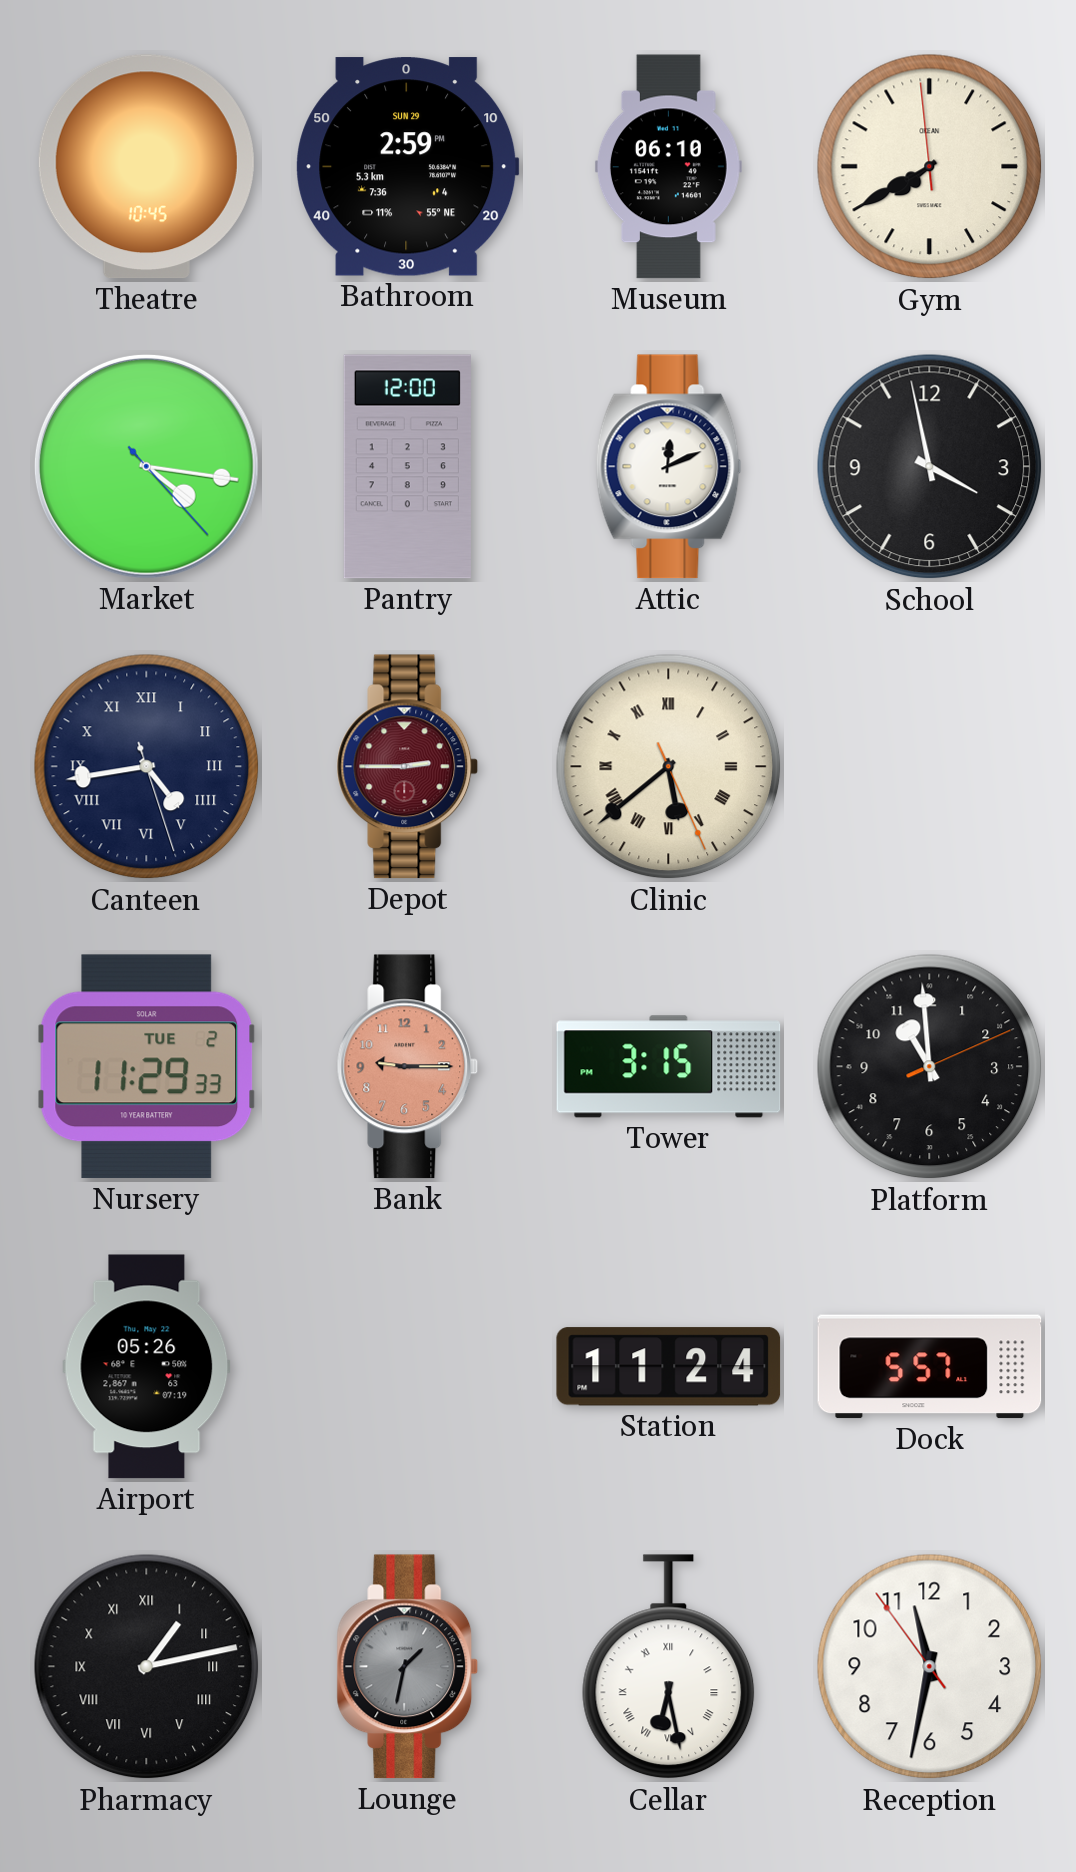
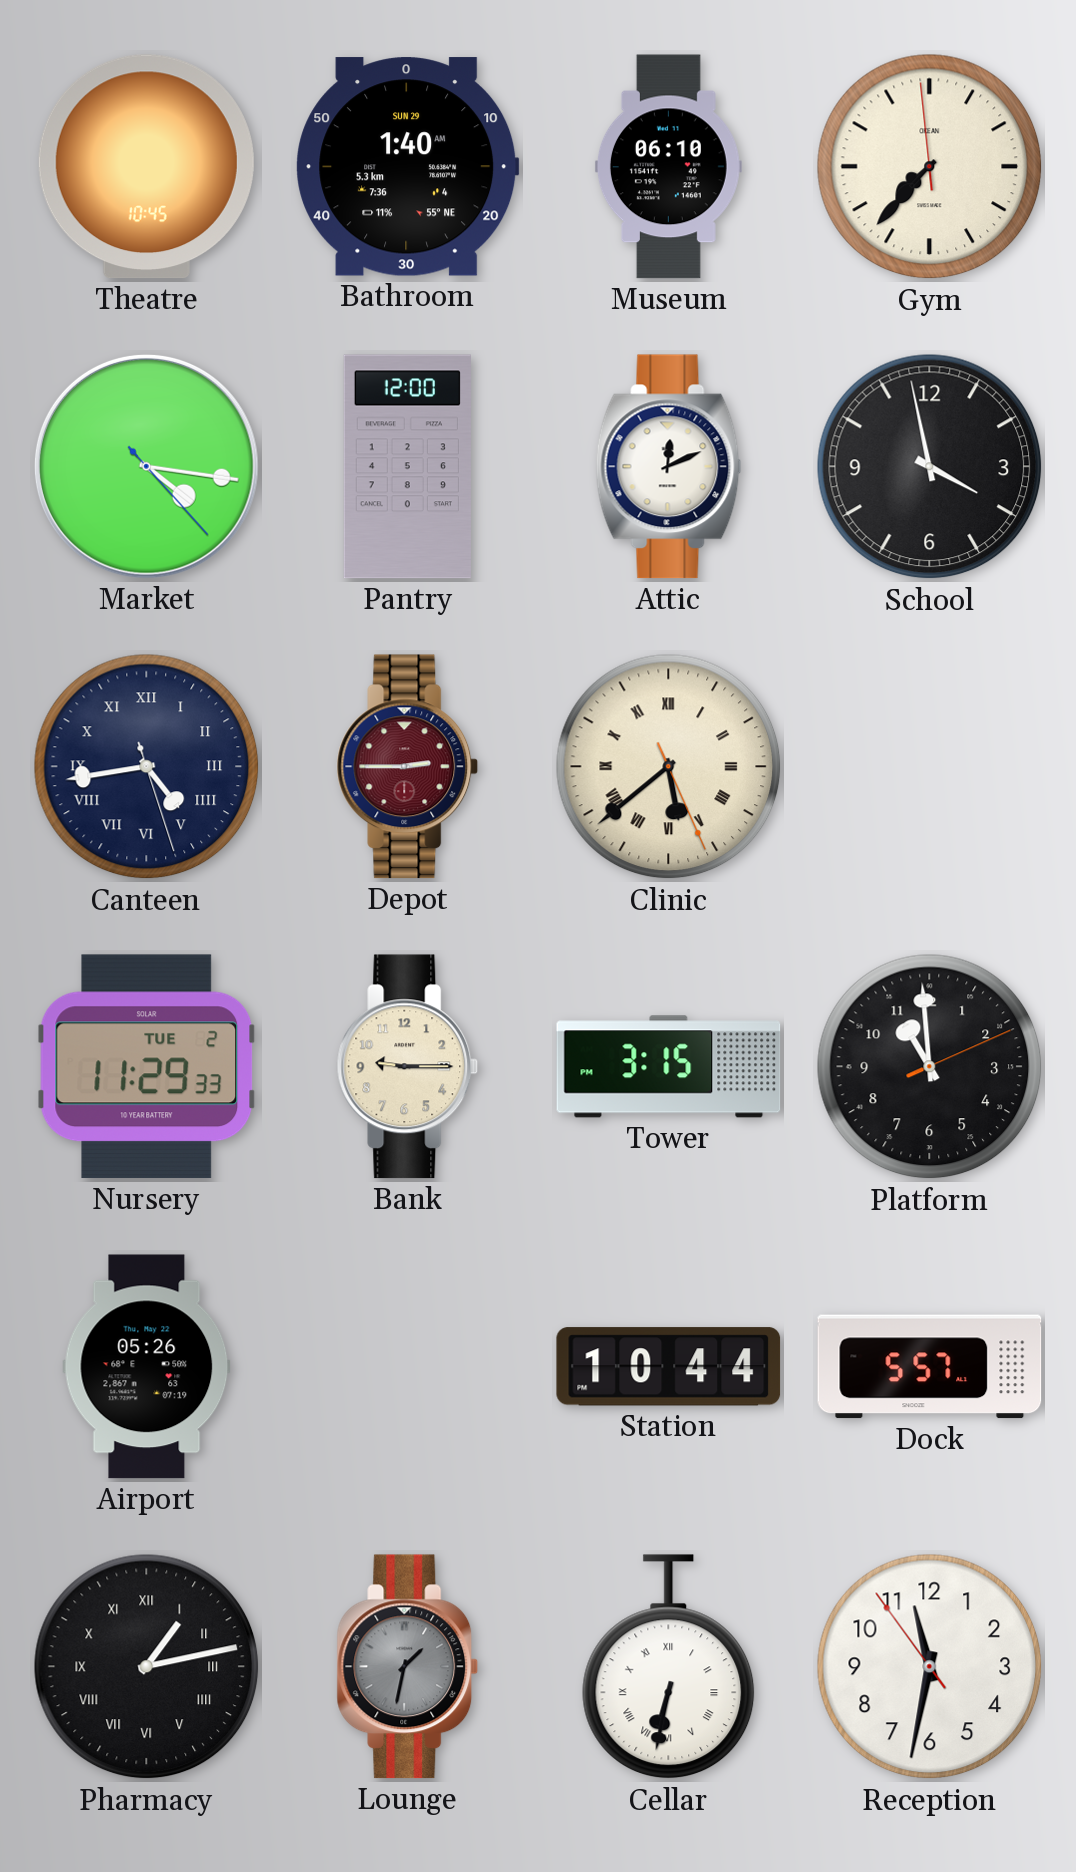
Bathroom: 2:59 -> 1:40 (408, 167)
Gym: 7:39 -> 7:36 (930, 167)
Bank dial: salmon -> cream (408, 1067)
Station: 11:24 -> 10:44 (669, 1367)
Cellar: 6:28 -> 6:32 (669, 1667)
